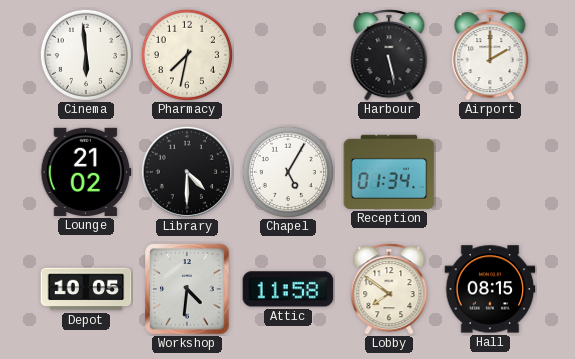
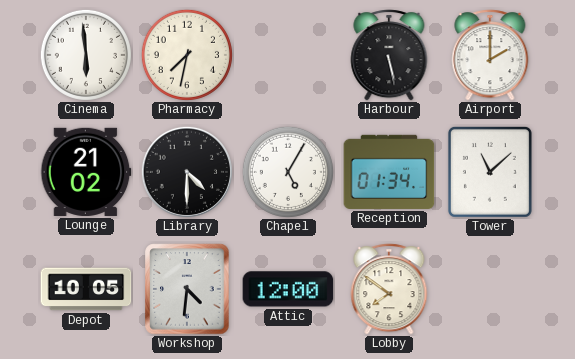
Tower: none -> 11:08 (490, 172)
Attic: 11:58 -> 12:00 (288, 289)
Hall: 08:15 -> none (490, 289)
